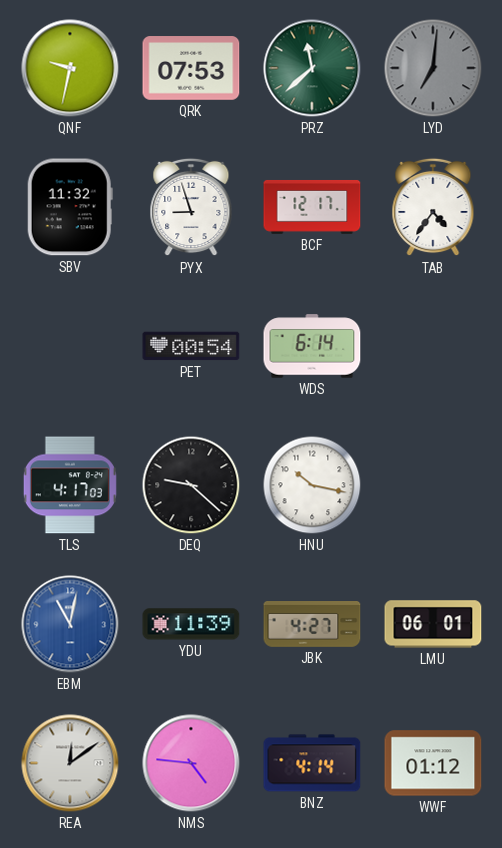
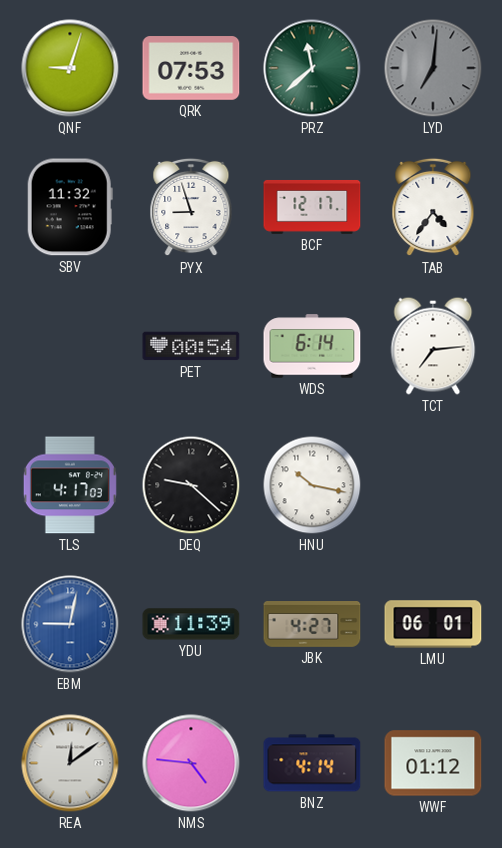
QNF: 9:32 -> 9:03 (70, 68)
TCT: none -> 7:14 (433, 346)
EBM: 11:02 -> 9:02 (70, 624)
